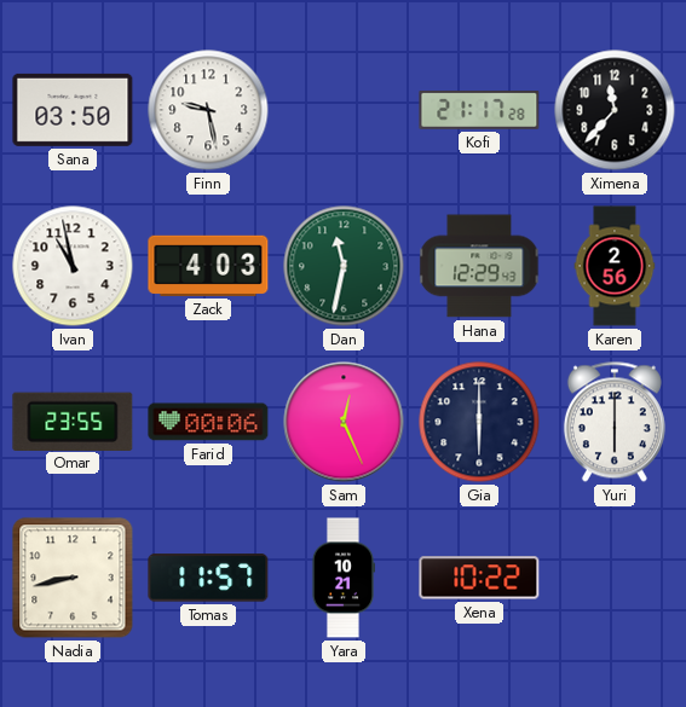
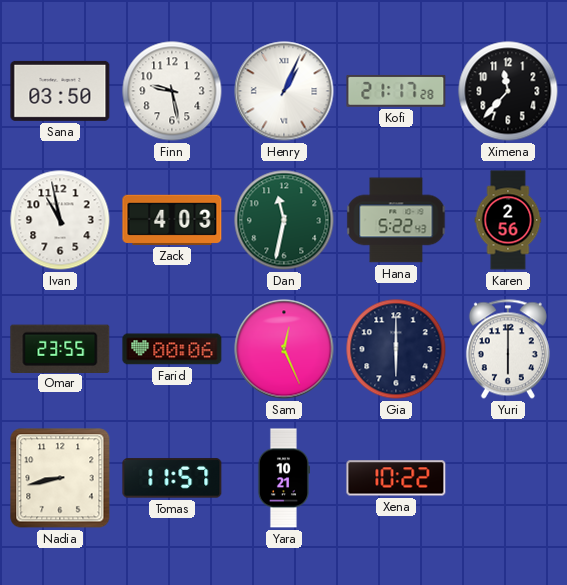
Henry: none -> 1:04 (284, 91)
Hana: 12:29 -> 5:22 (396, 220)
